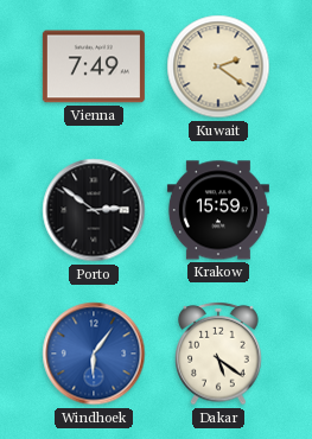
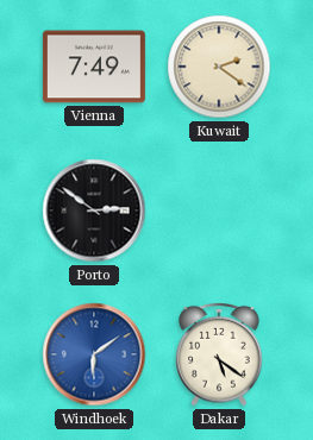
Krakow: 15:59 -> none (218, 210)
Windhoek: 6:06 -> 6:09 (94, 354)
